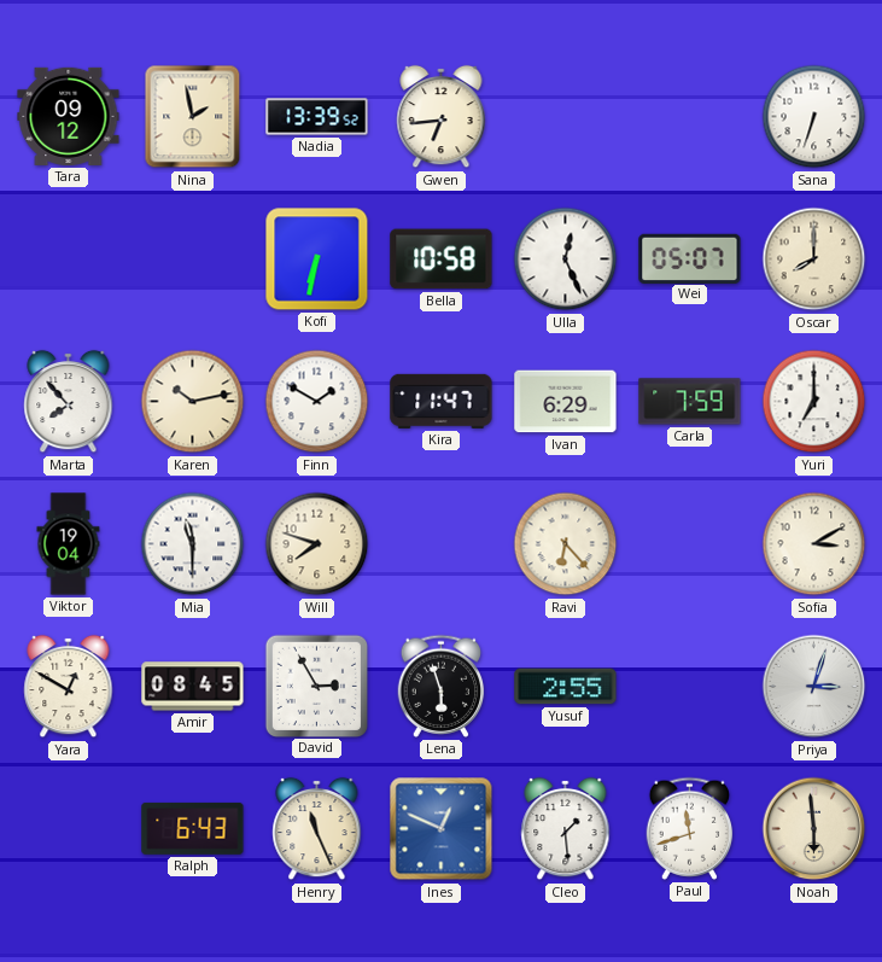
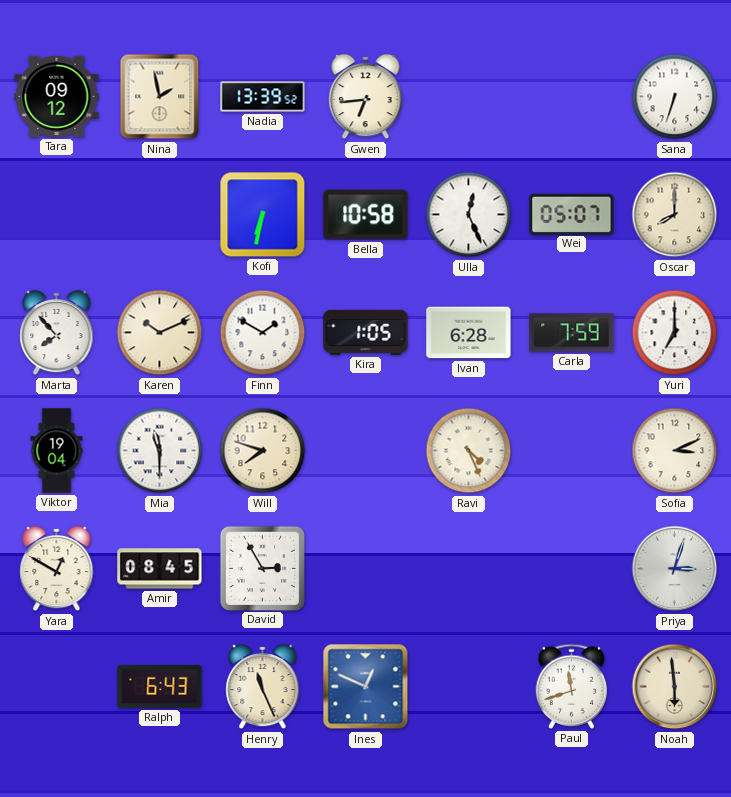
Karen: 10:13 -> 10:11 (160, 333)
Kira: 11:47 -> 1:05 (366, 332)
Ivan: 6:29 -> 6:28 (469, 333)
Ravi: 6:23 -> 4:26 (469, 451)
Sofia: 3:10 -> 3:11 (675, 451)
Lena: 5:57 -> none (442, 686)
Yusuf: 2:55 -> none (566, 687)
Cleo: 1:29 -> none (566, 829)
